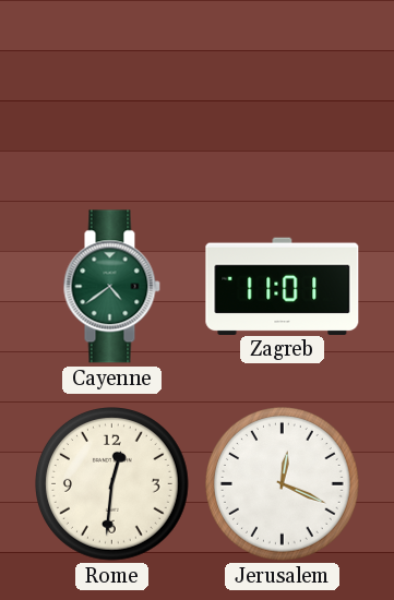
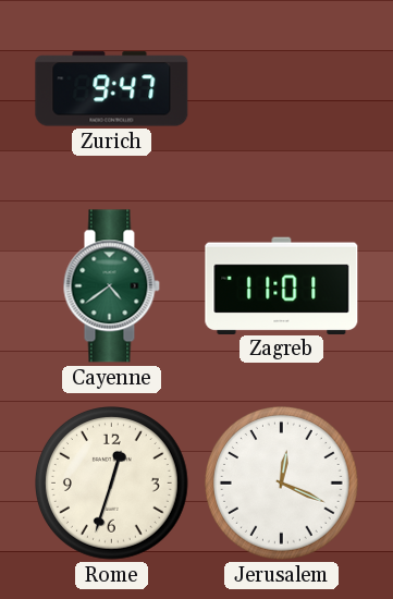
Zurich: none -> 9:47 (112, 89)
Rome: 12:31 -> 12:33 (112, 484)
